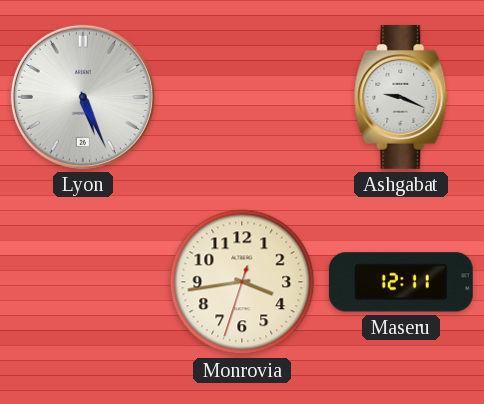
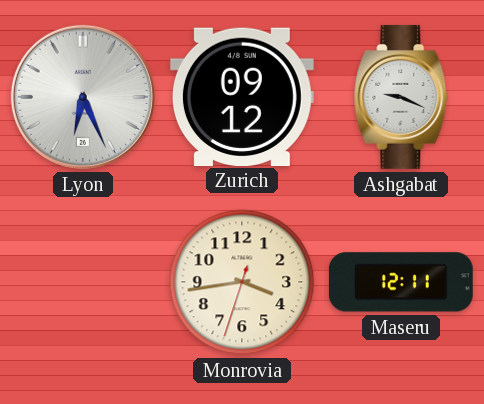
Lyon: 5:26 -> 6:26 (83, 97)
Zurich: none -> 09:12 (242, 96)
